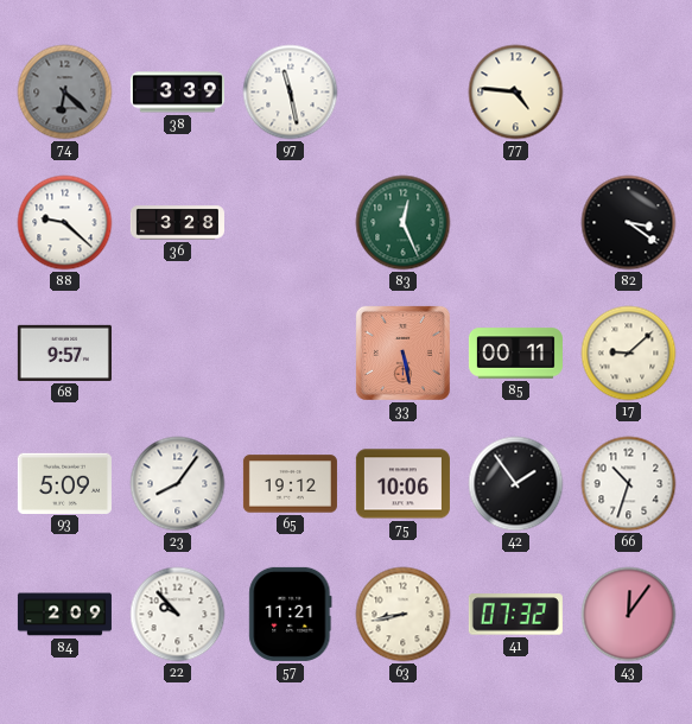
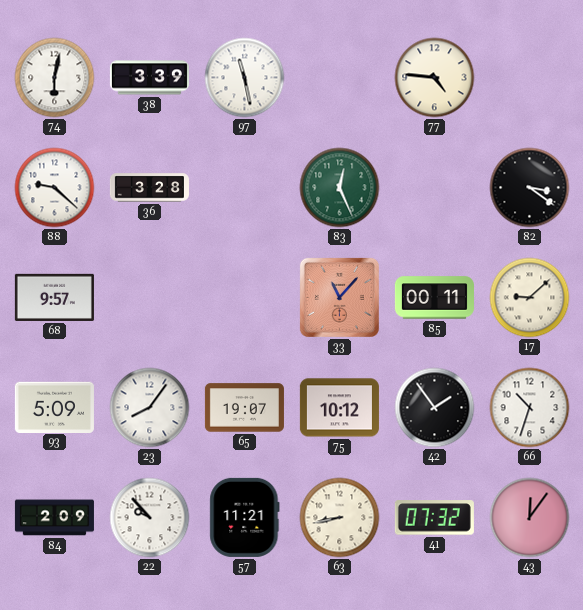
74: 6:22 -> 6:02 (55, 78)
74 dial: grey -> white (55, 78)
33: 5:28 -> 11:07 (339, 297)
65: 19:12 -> 19:07 (244, 408)
75: 10:06 -> 10:12 (339, 408)
